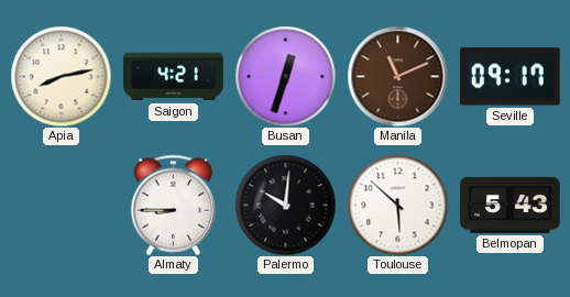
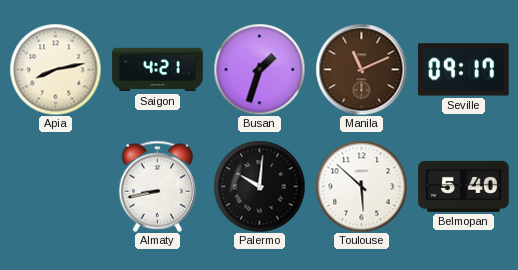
Busan: 12:33 -> 1:33 (259, 69)
Almaty: 8:45 -> 8:43 (158, 186)
Belmopan: 5:43 -> 5:40 (464, 186)
